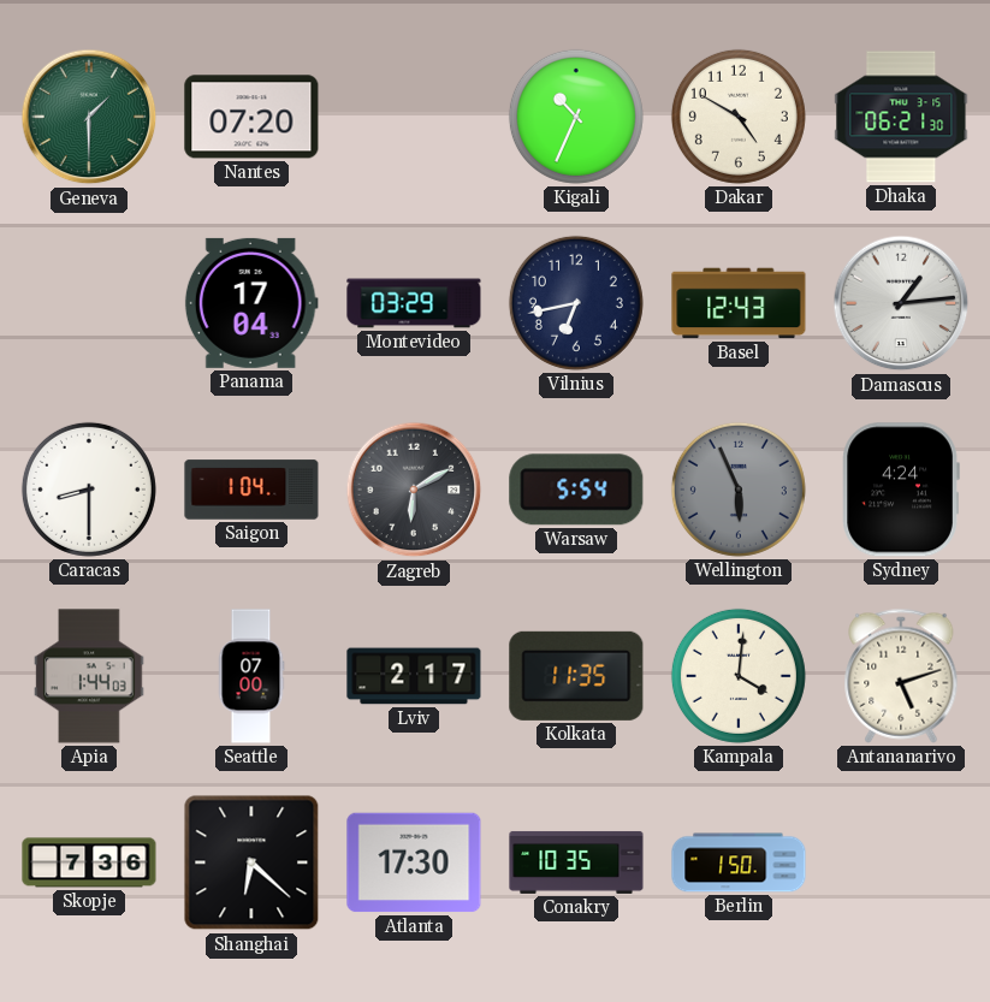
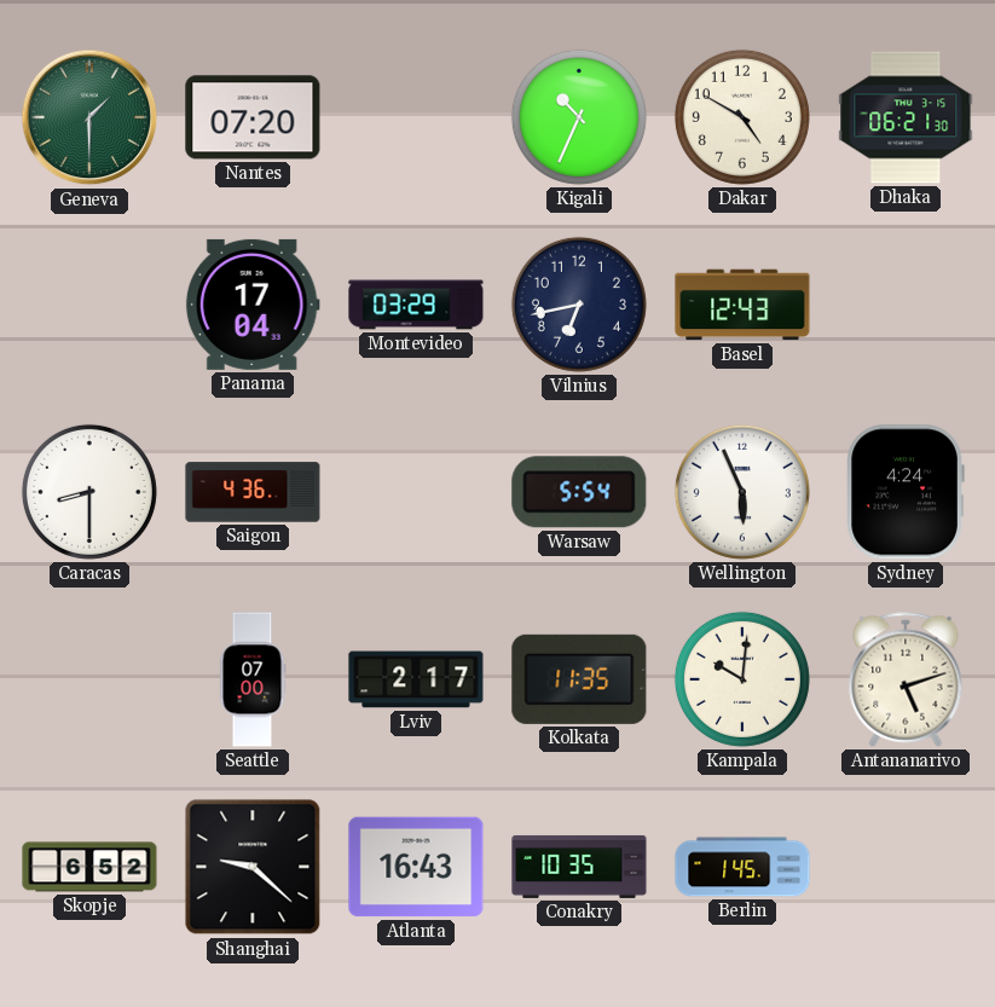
Damascus: 1:14 -> none (901, 303)
Saigon: 1:04 -> 4:36 (253, 492)
Zagreb: 6:10 -> none (414, 490)
Wellington dial: grey -> white (742, 492)
Apia: 1:44 -> none (89, 676)
Kampala: 4:01 -> 10:01 (742, 679)
Skopje: 7:36 -> 6:52 (89, 867)
Shanghai: 6:22 -> 9:22 (253, 867)
Atlanta: 17:30 -> 16:43 (416, 867)
Berlin: 1:50 -> 1:45 (742, 867)
